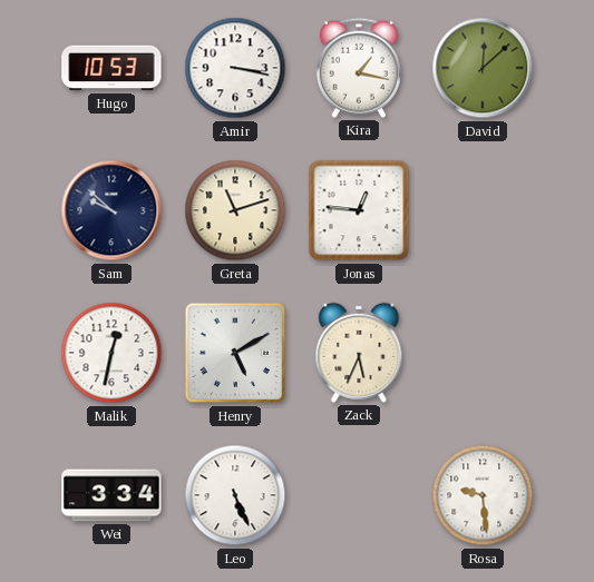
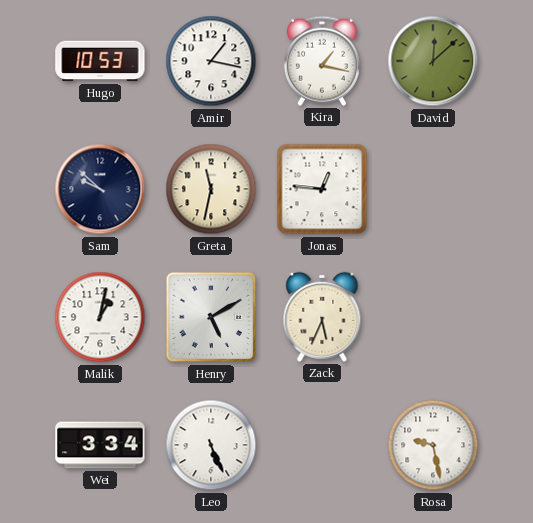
Amir: 3:17 -> 1:17 (211, 61)
Greta: 11:12 -> 11:32 (211, 189)
Malik: 12:32 -> 1:02 (100, 317)
Rosa: 9:29 -> 9:28 (433, 445)
